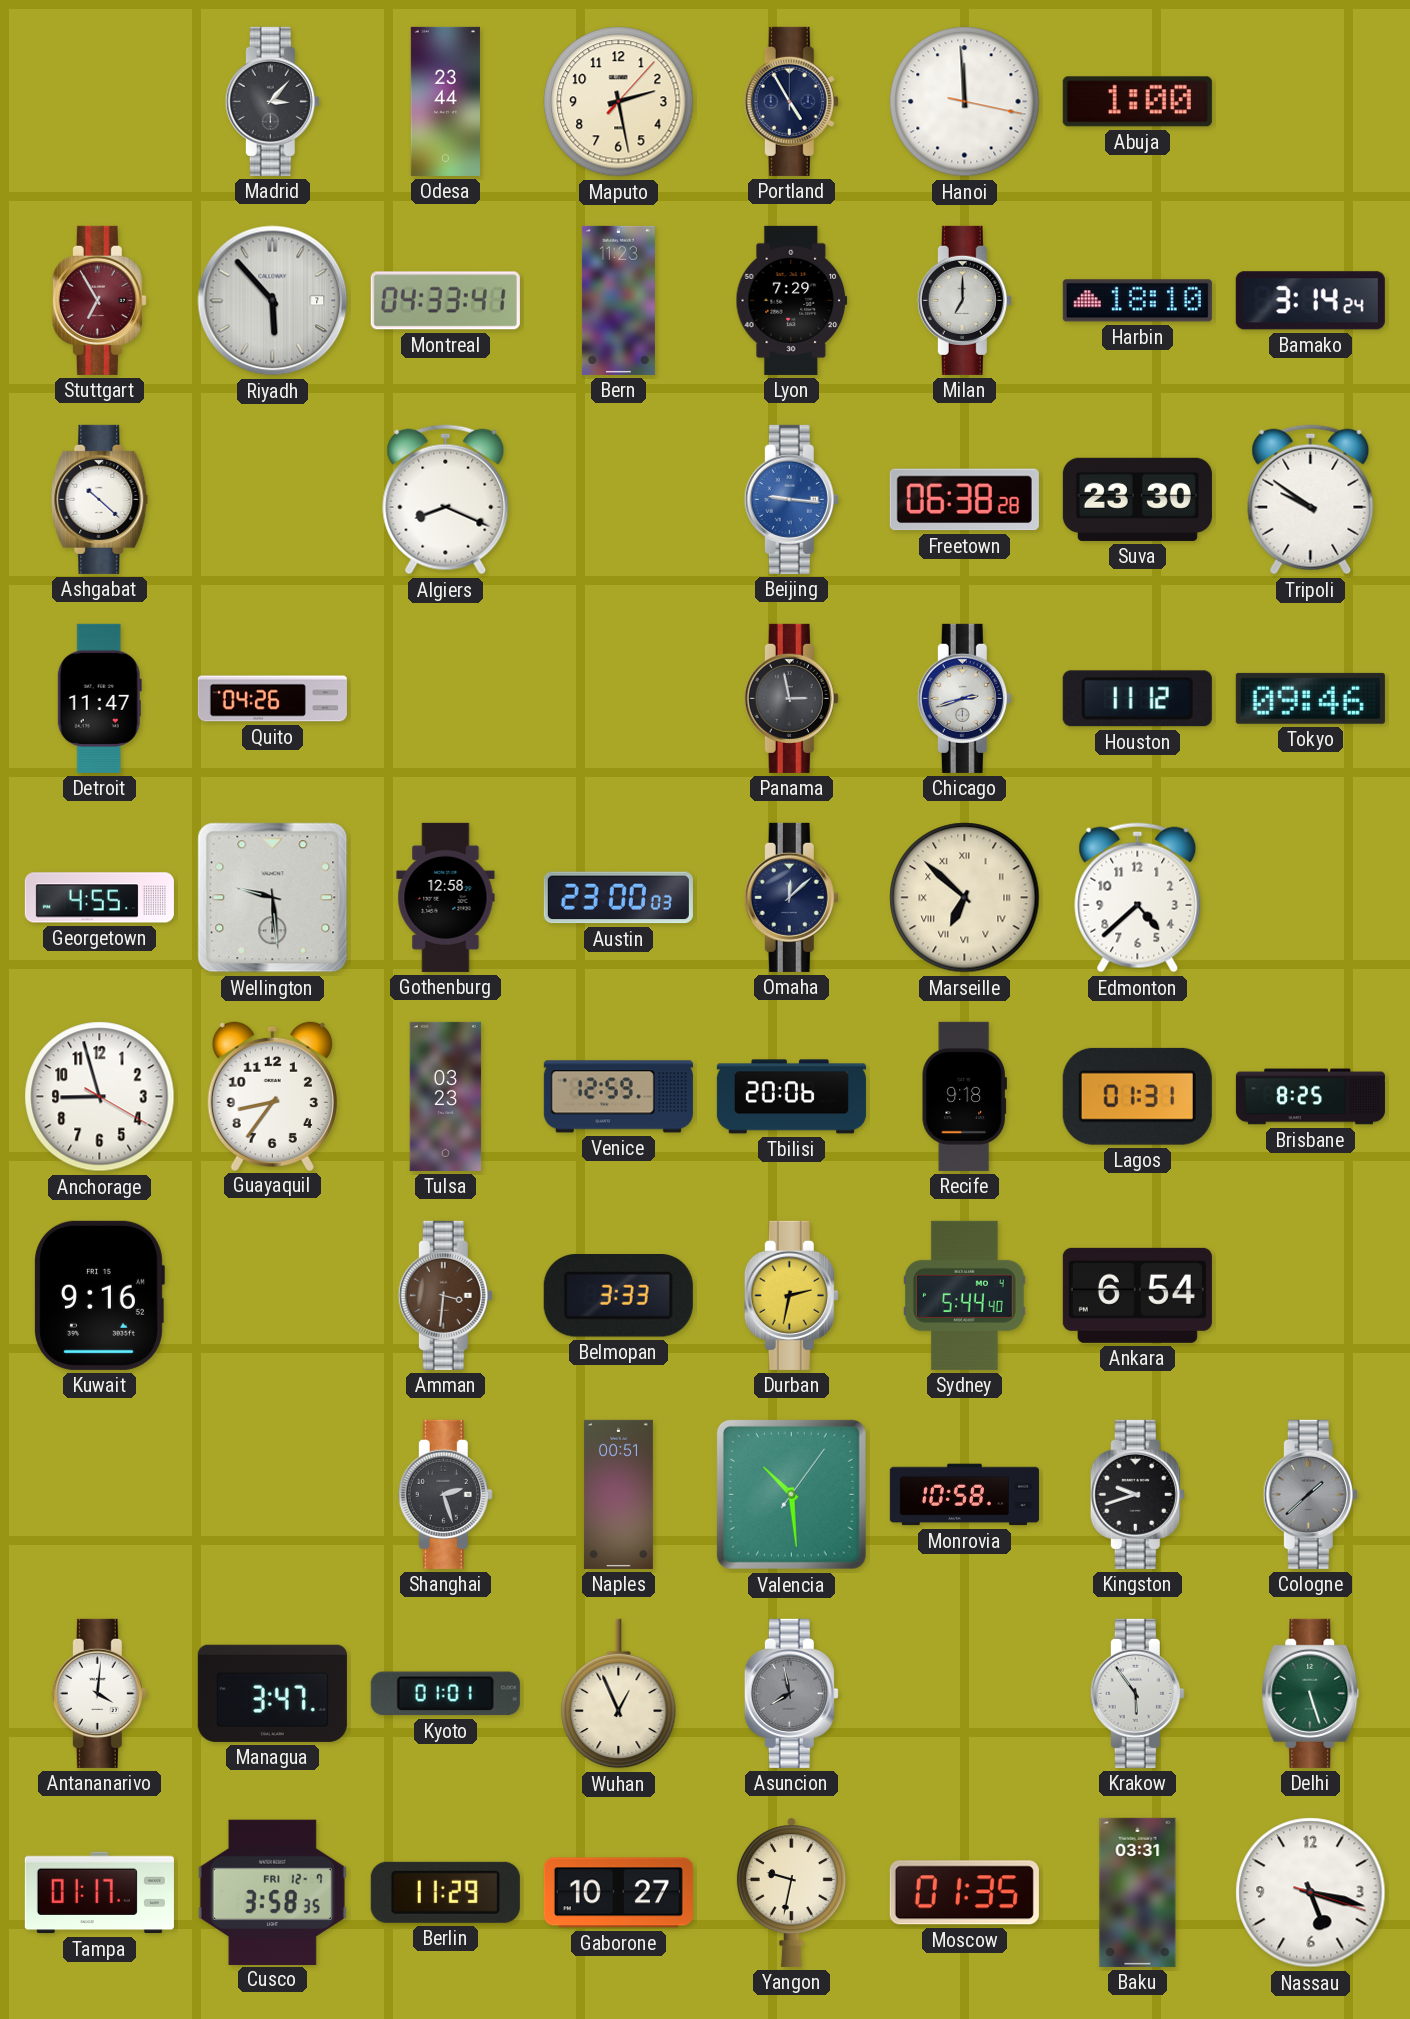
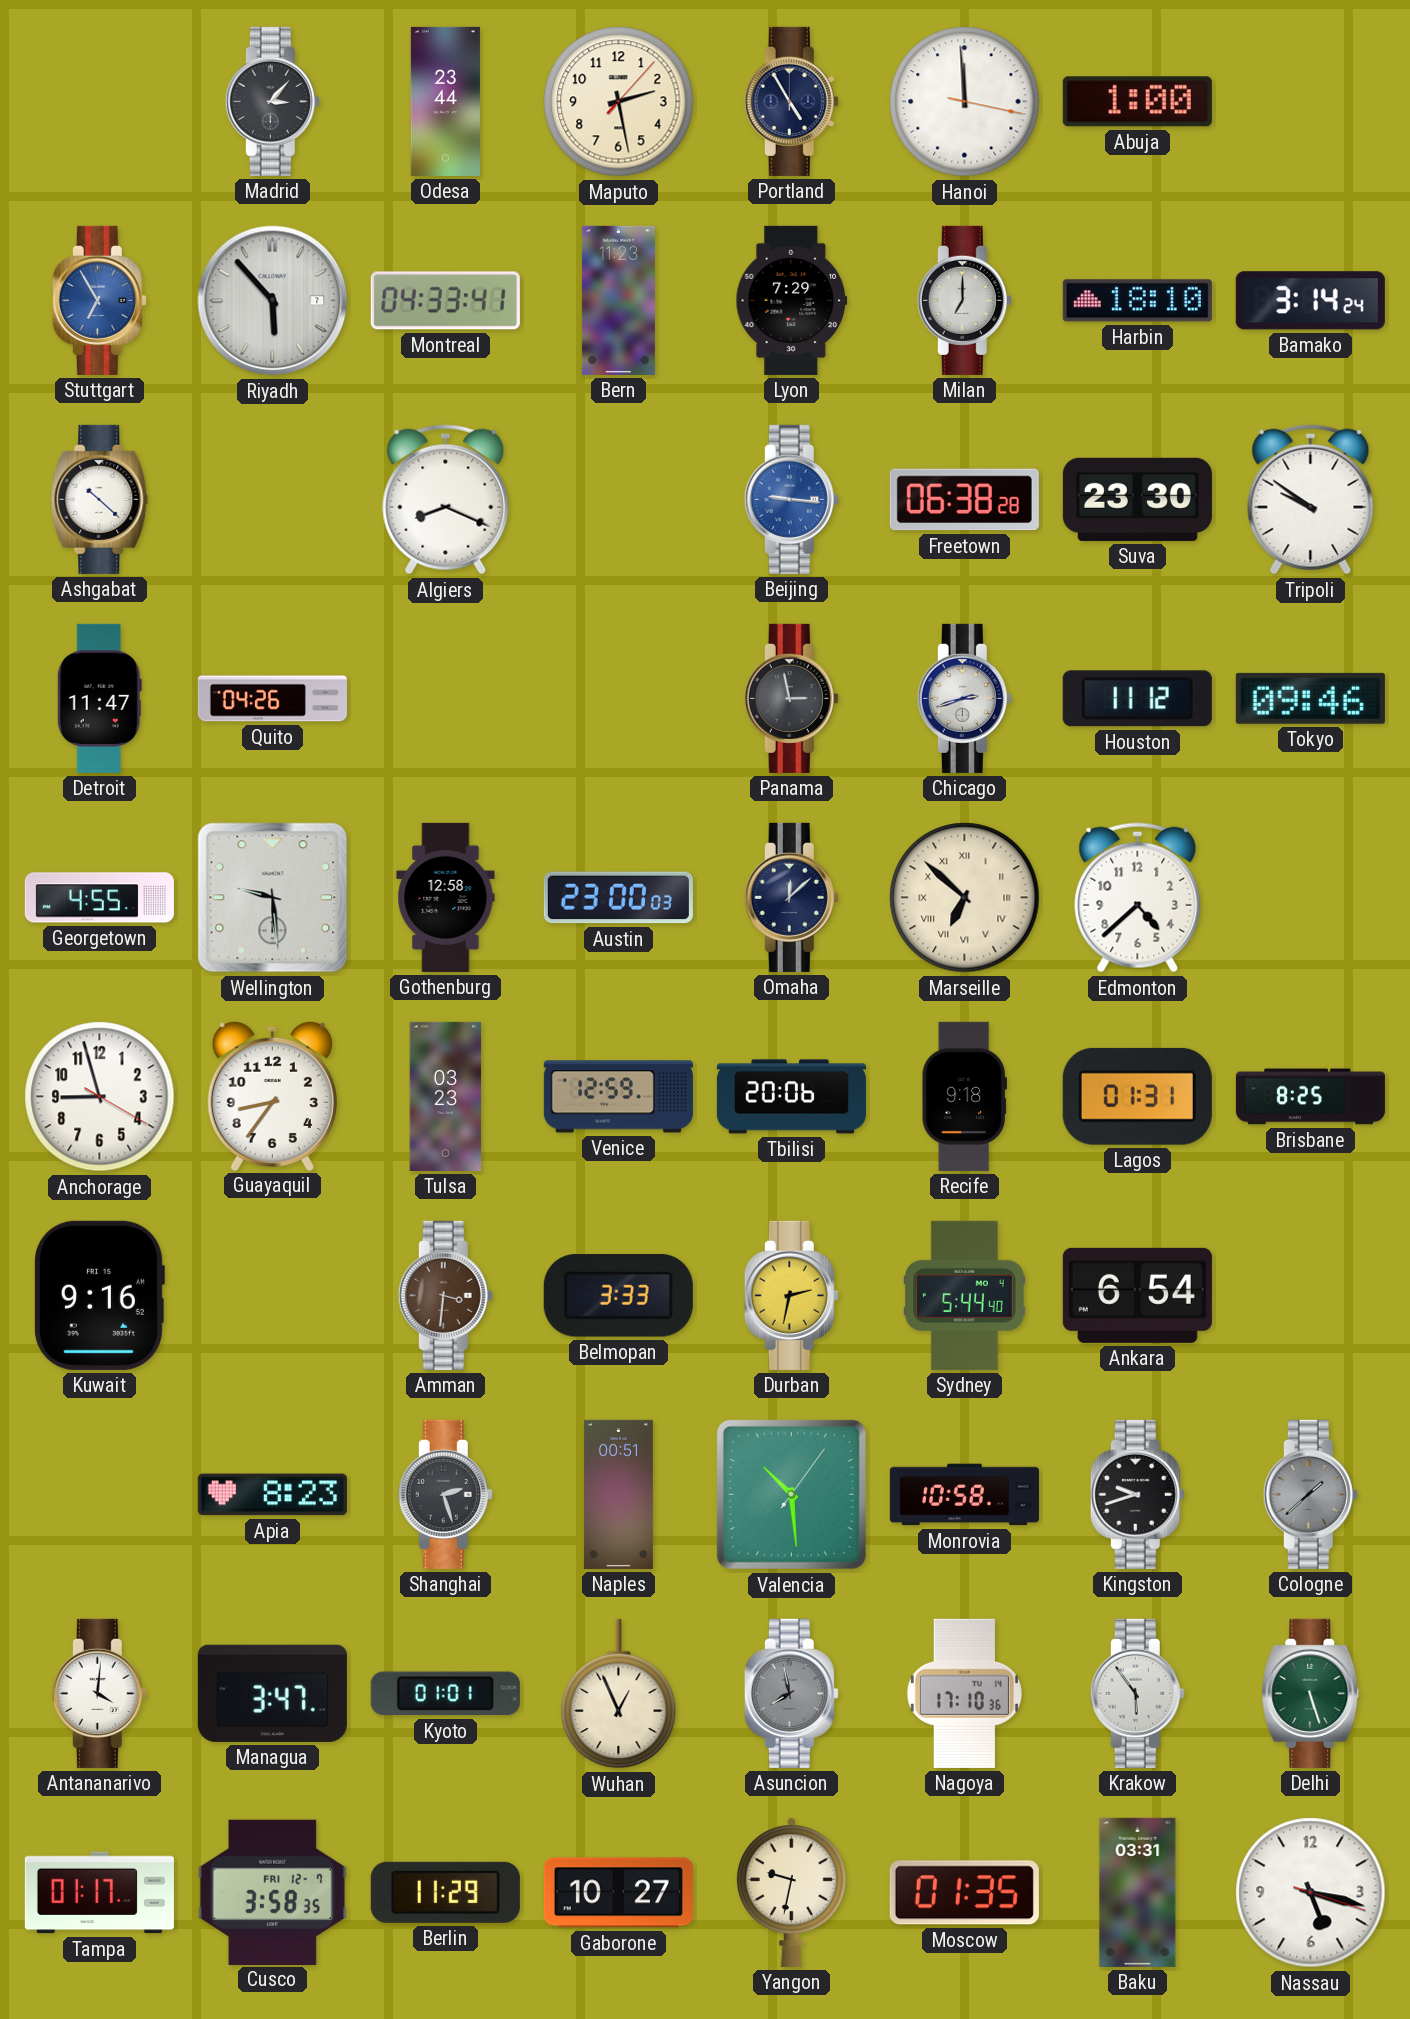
Stuttgart dial: burgundy -> blue (99, 300)
Apia: none -> 8:23 (272, 1495)
Nagoya: none -> 17:10 (964, 1693)
